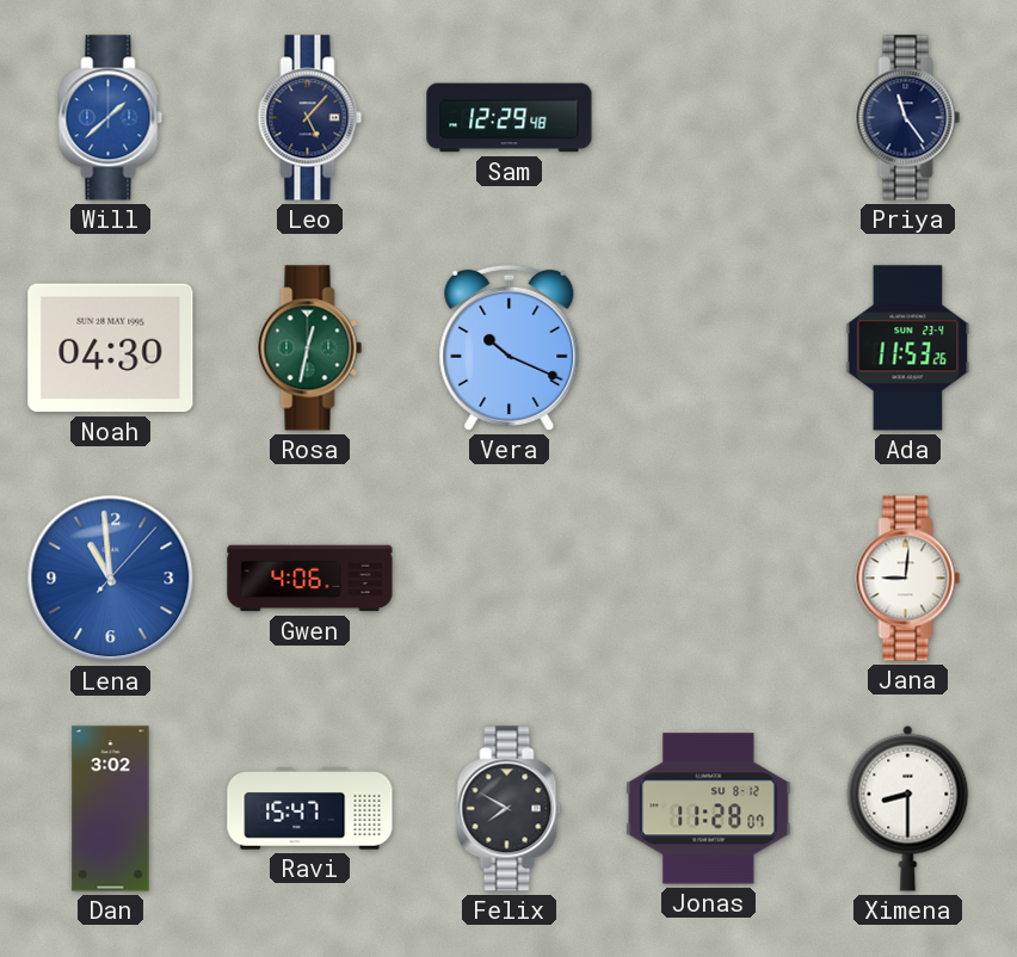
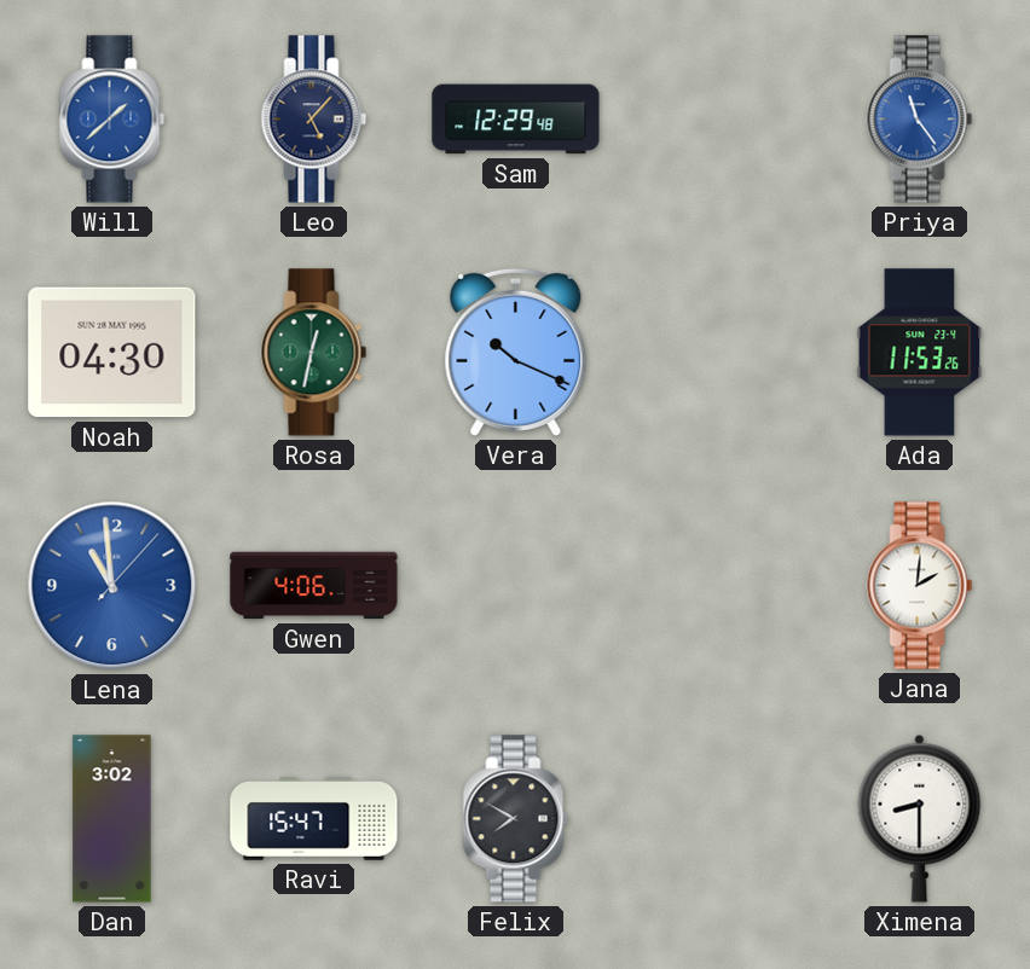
Priya dial: navy -> blue (920, 120)
Jana: 9:01 -> 2:01 (920, 586)
Jonas: 11:28 -> none (709, 809)
